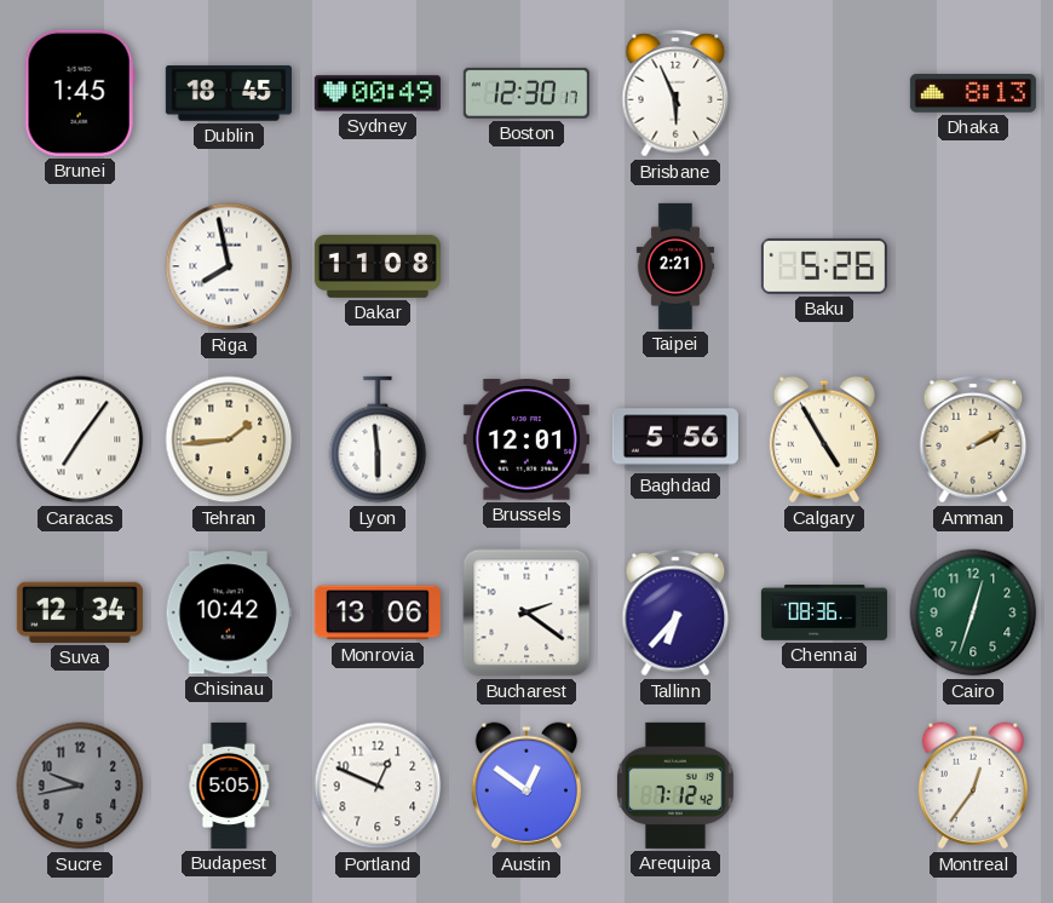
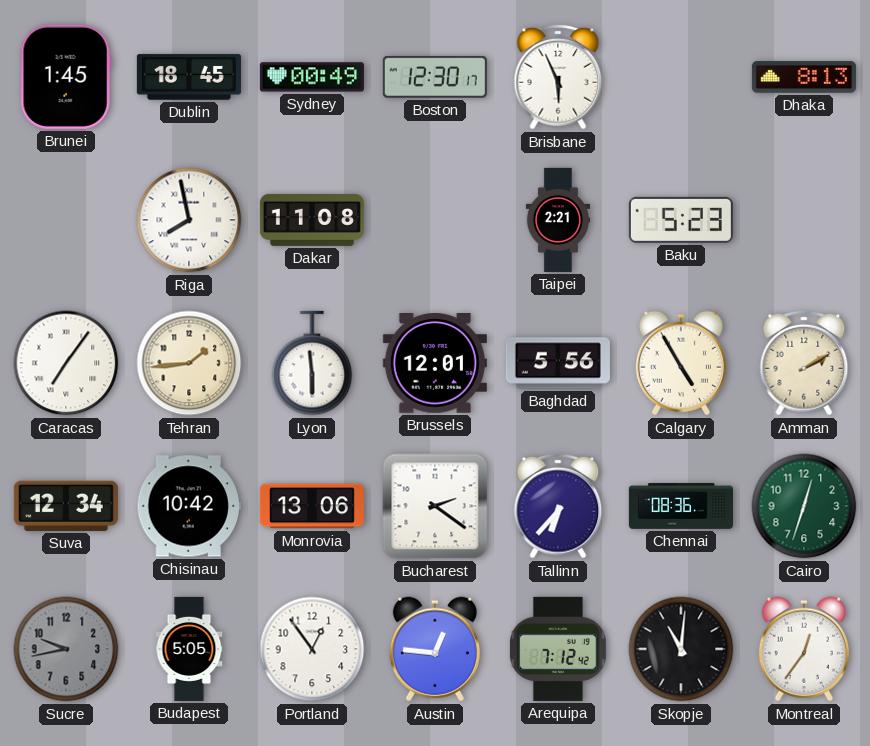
Baku: 5:26 -> 5:23 (681, 220)
Portland: 12:49 -> 12:54 (312, 649)
Austin: 12:51 -> 12:46 (435, 649)
Skopje: none -> 11:01 (681, 649)
